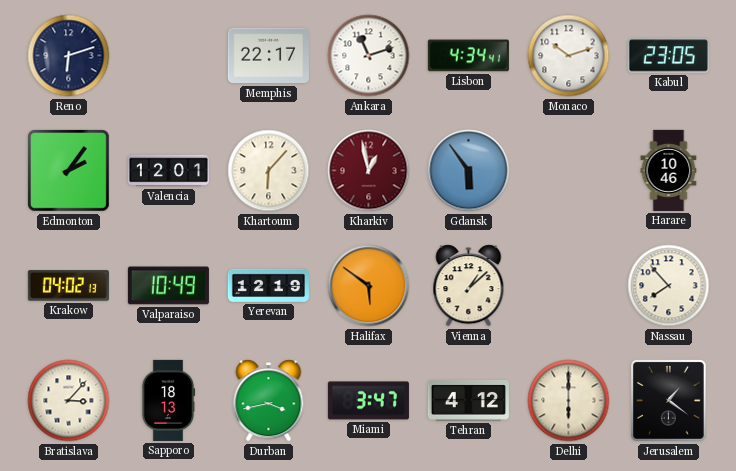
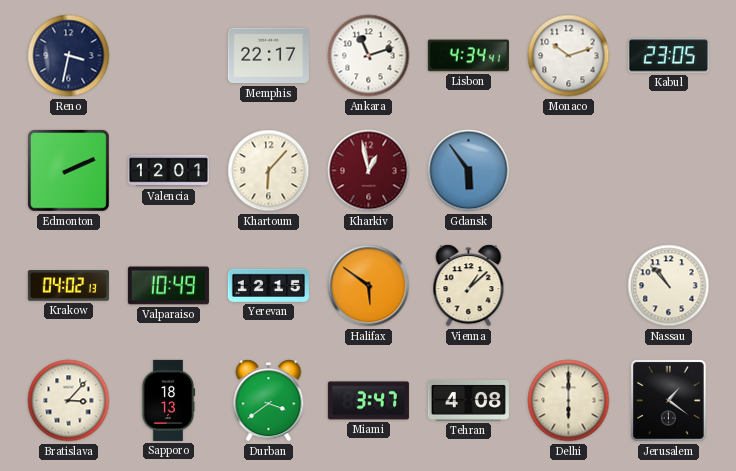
Reno: 6:12 -> 3:32 (69, 56)
Edmonton: 2:06 -> 2:11 (69, 171)
Harare: 10:46 -> none (669, 170)
Yerevan: 12:19 -> 12:15 (268, 285)
Nassau: 7:53 -> 10:53 (669, 286)
Durban: 3:43 -> 3:39 (269, 401)
Tehran: 4:12 -> 4:08 (468, 400)
